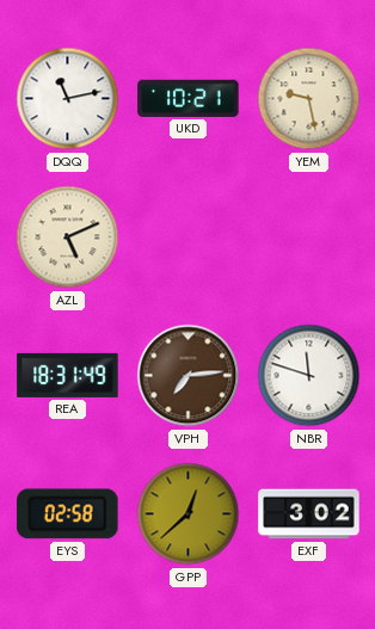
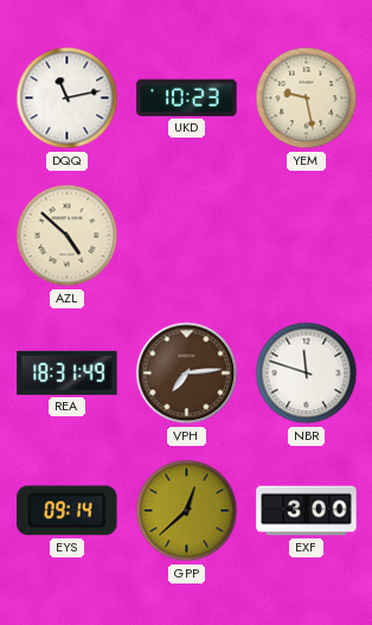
UKD: 10:21 -> 10:23 (187, 97)
AZL: 5:11 -> 4:52 (68, 236)
EYS: 02:58 -> 09:14 (68, 511)
EXF: 3:02 -> 3:00 (307, 511)
